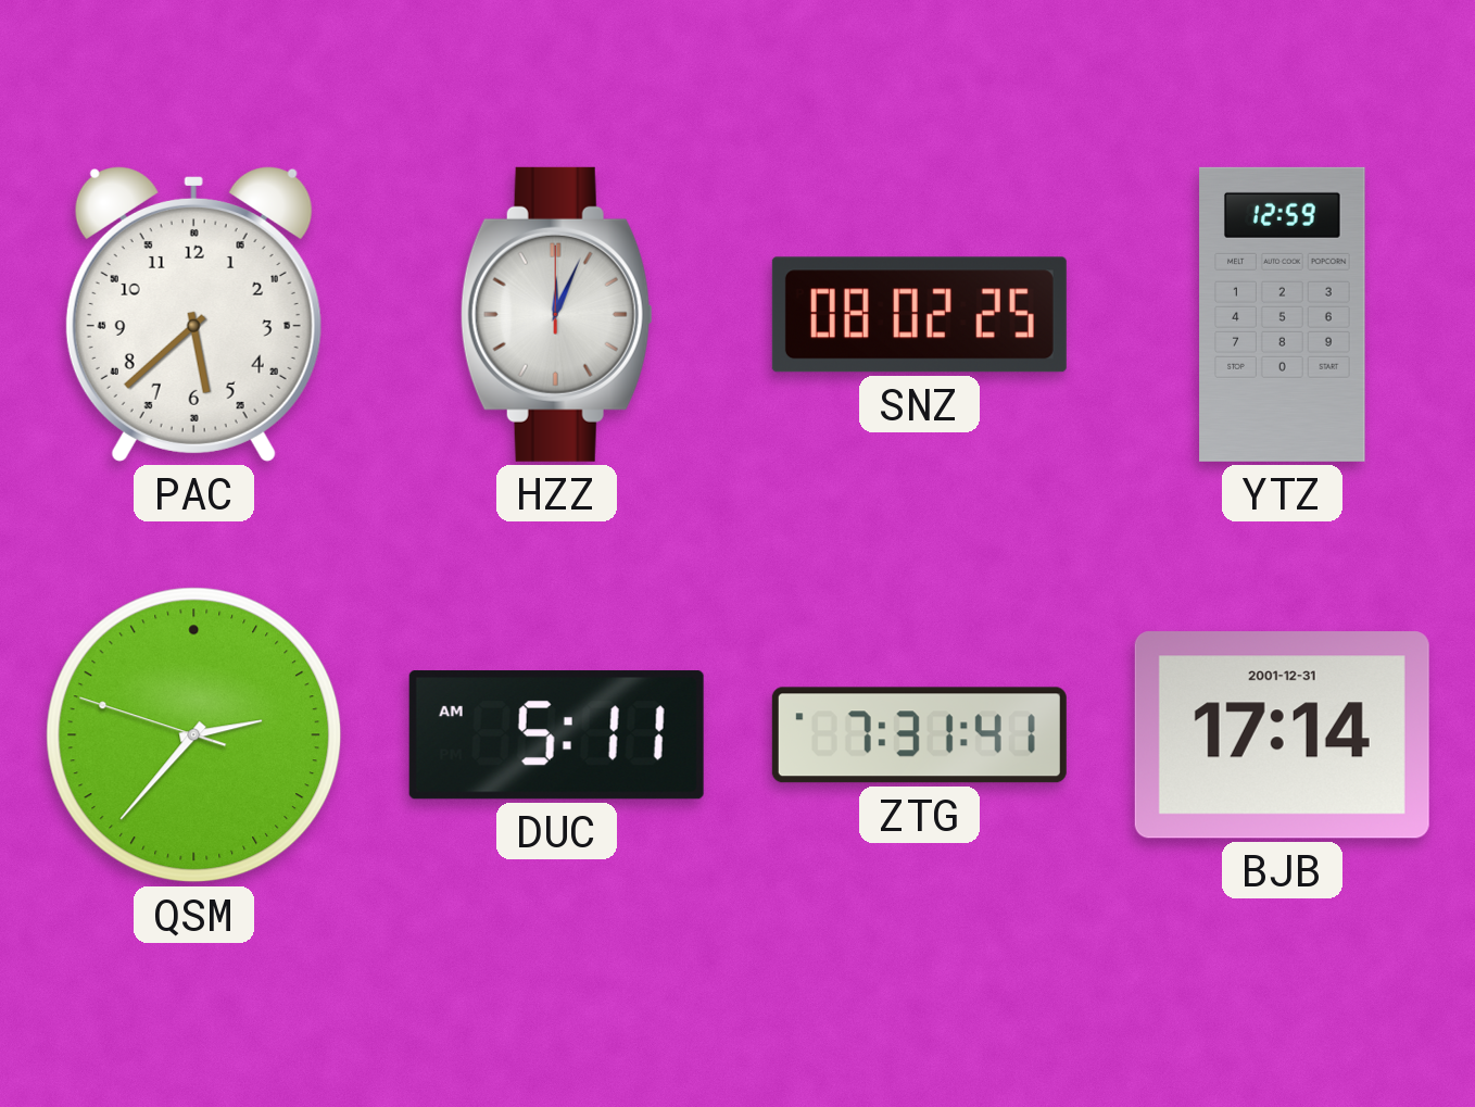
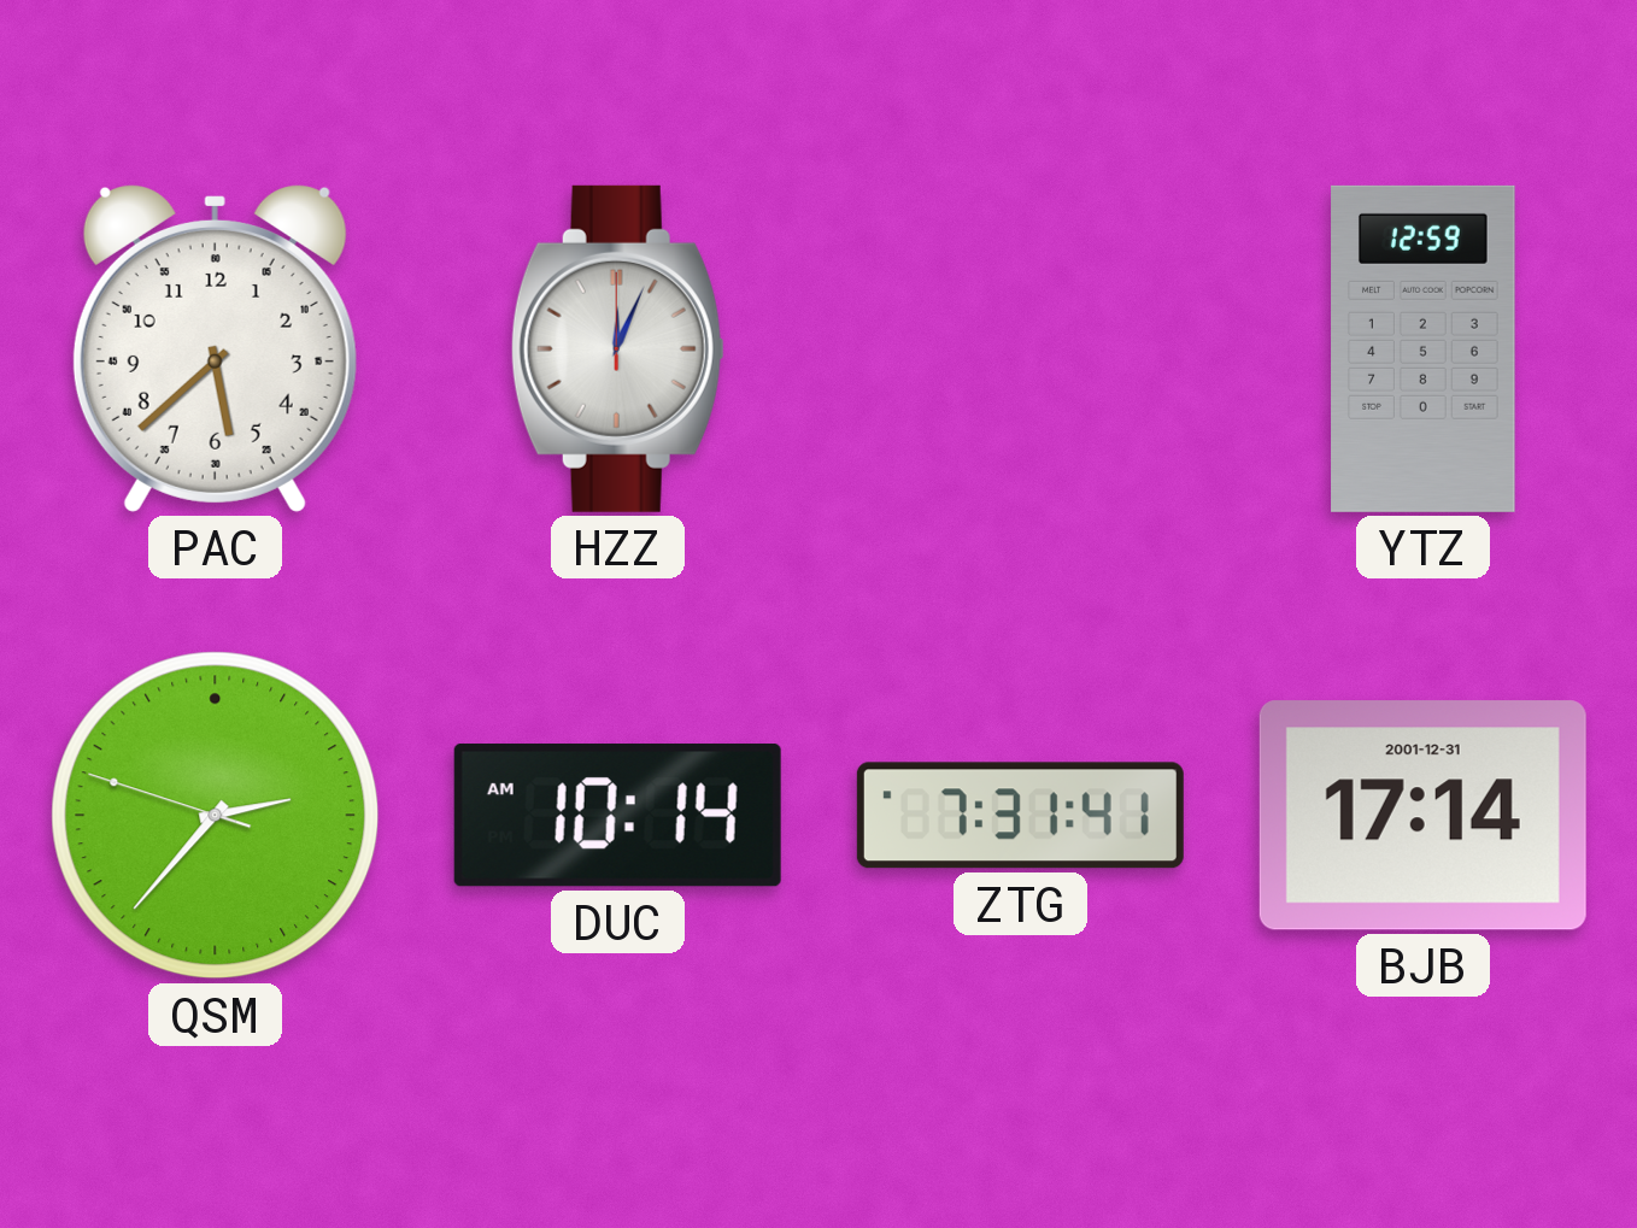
SNZ: 08:02 -> none (919, 315)
DUC: 5:11 -> 10:14 (617, 816)
